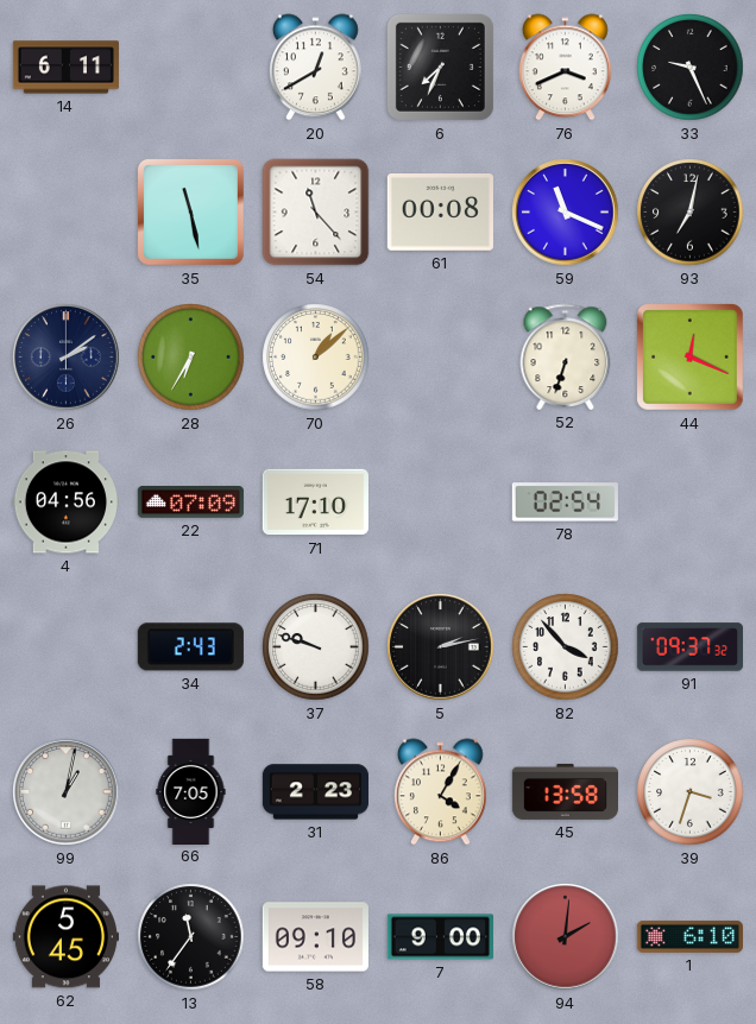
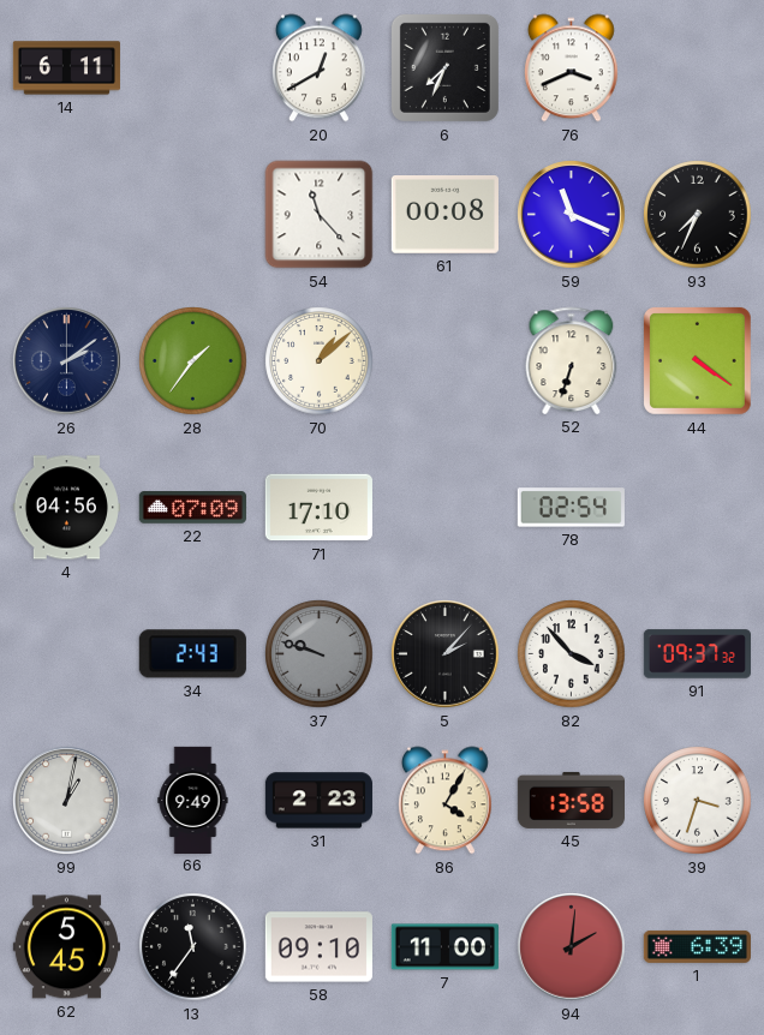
33: 9:26 -> none (691, 68)
35: 11:28 -> none (190, 211)
93: 7:02 -> 7:34 (698, 215)
28: 6:35 -> 1:36 (193, 361)
44: 12:19 -> 4:21 (697, 360)
37 dial: white -> grey (320, 654)
5: 2:13 -> 2:07 (446, 654)
66: 7:05 -> 9:49 (193, 800)
7: 9:00 -> 11:00 (444, 947)
1: 6:10 -> 6:39 (697, 946)
